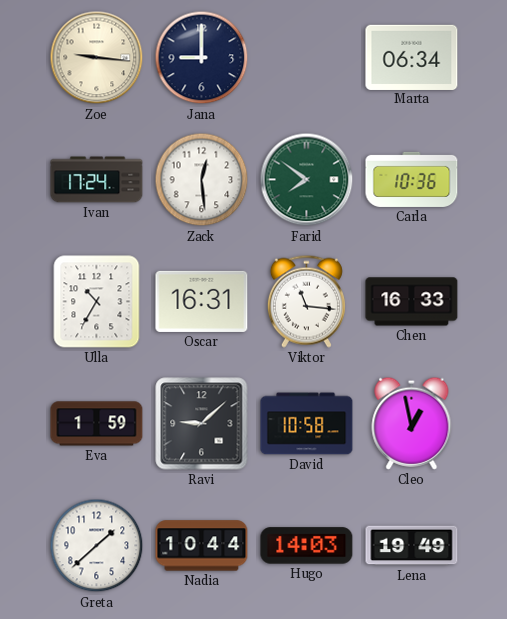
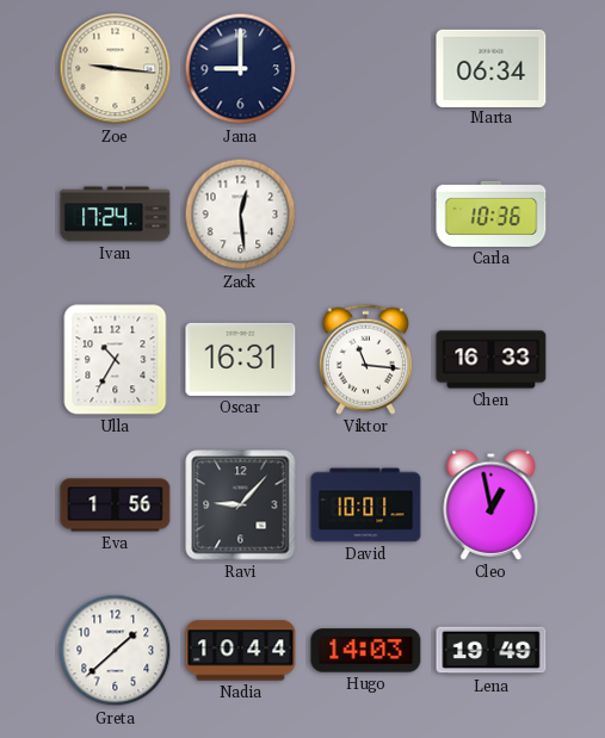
Farid: 7:51 -> none (307, 180)
Eva: 1:59 -> 1:56 (116, 506)
Ravi: 9:08 -> 9:07 (241, 506)
David: 10:58 -> 10:01 (366, 506)
